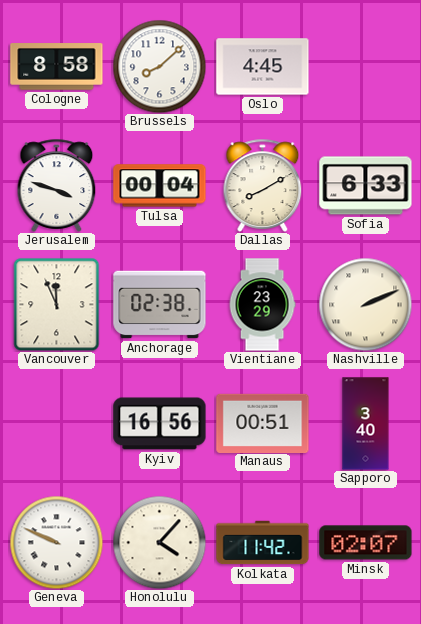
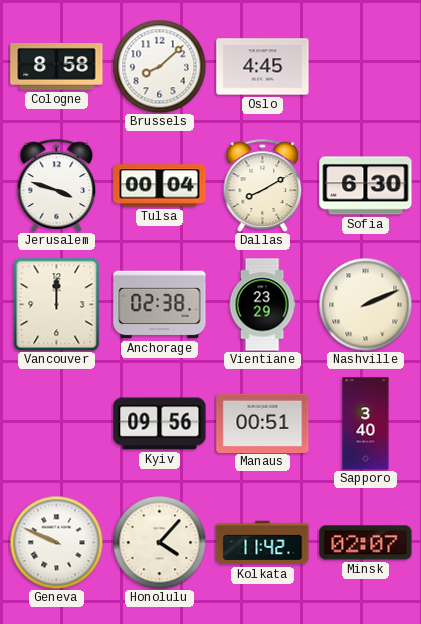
Sofia: 6:33 -> 6:30 (366, 186)
Vancouver: 11:56 -> 12:00 (57, 304)
Kyiv: 16:56 -> 09:56 (160, 424)
